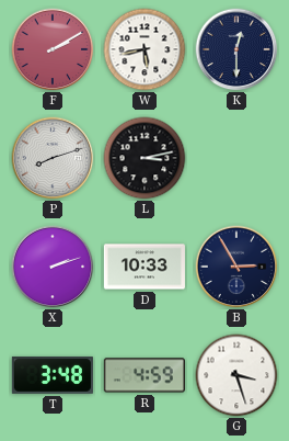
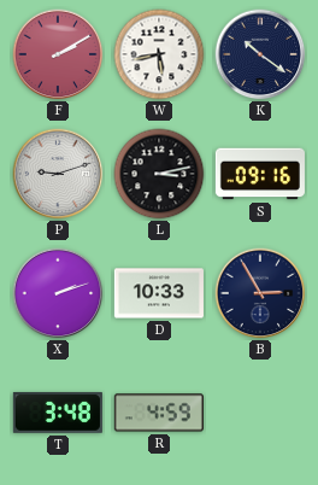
K: 12:30 -> 10:21 (260, 54)
P: 8:12 -> 9:12 (58, 174)
S: none -> 09:16 (260, 174)
G: 3:27 -> none (236, 375)
